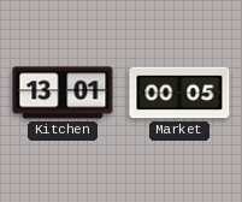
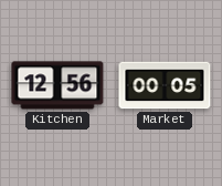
Kitchen: 13:01 -> 12:56 (57, 85)
